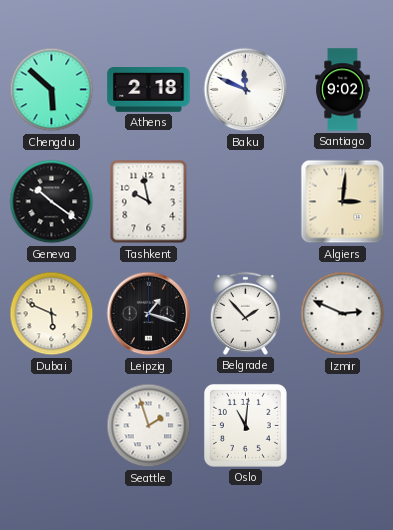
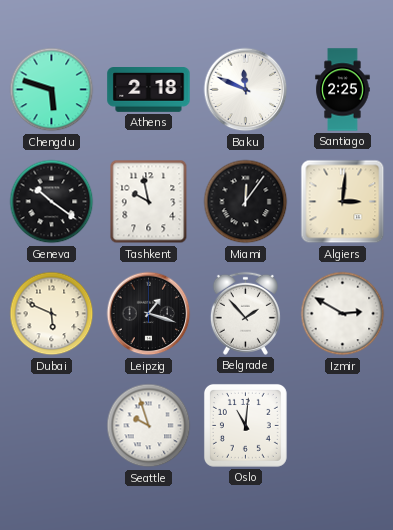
Chengdu: 5:52 -> 5:48 (52, 90)
Santiago: 9:02 -> 2:25 (343, 90)
Miami: none -> 12:06 (246, 202)
Izmir: 2:49 -> 2:50 (343, 314)
Seattle: 1:57 -> 9:57 (149, 426)
